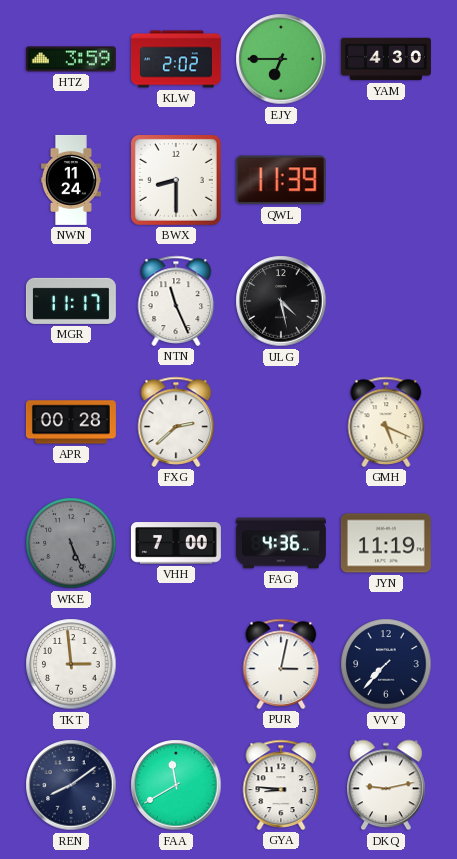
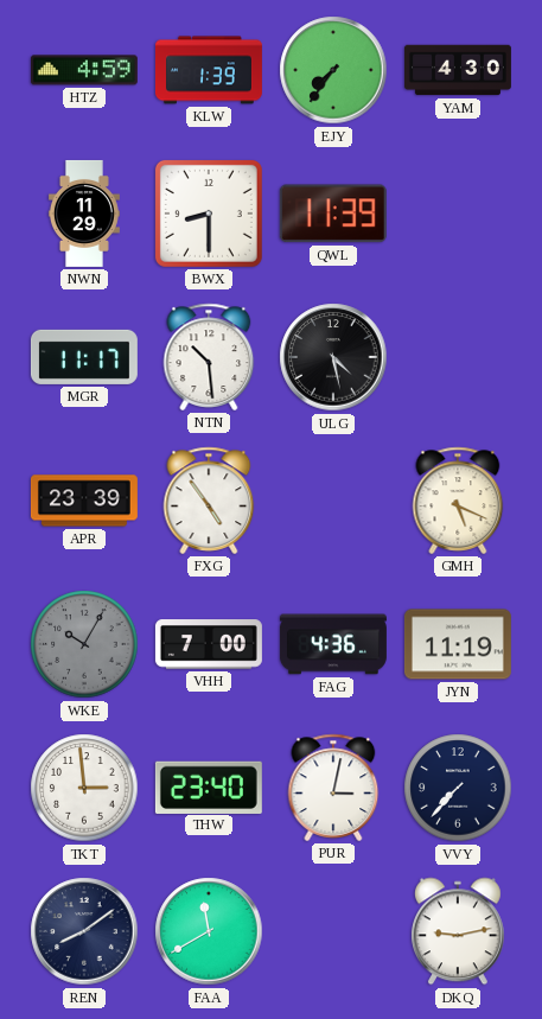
HTZ: 3:59 -> 4:59 (84, 70)
KLW: 2:02 -> 1:39 (209, 70)
EJY: 6:45 -> 7:36 (333, 70)
NWN: 11:24 -> 11:29 (84, 214)
NTN: 11:26 -> 10:29 (209, 357)
APR: 00:28 -> 23:39 (84, 501)
FXG: 2:38 -> 4:54 (209, 501)
WKE: 5:26 -> 10:05 (84, 644)
THW: none -> 23:40 (209, 786)
GYA: 8:46 -> none (281, 785)
